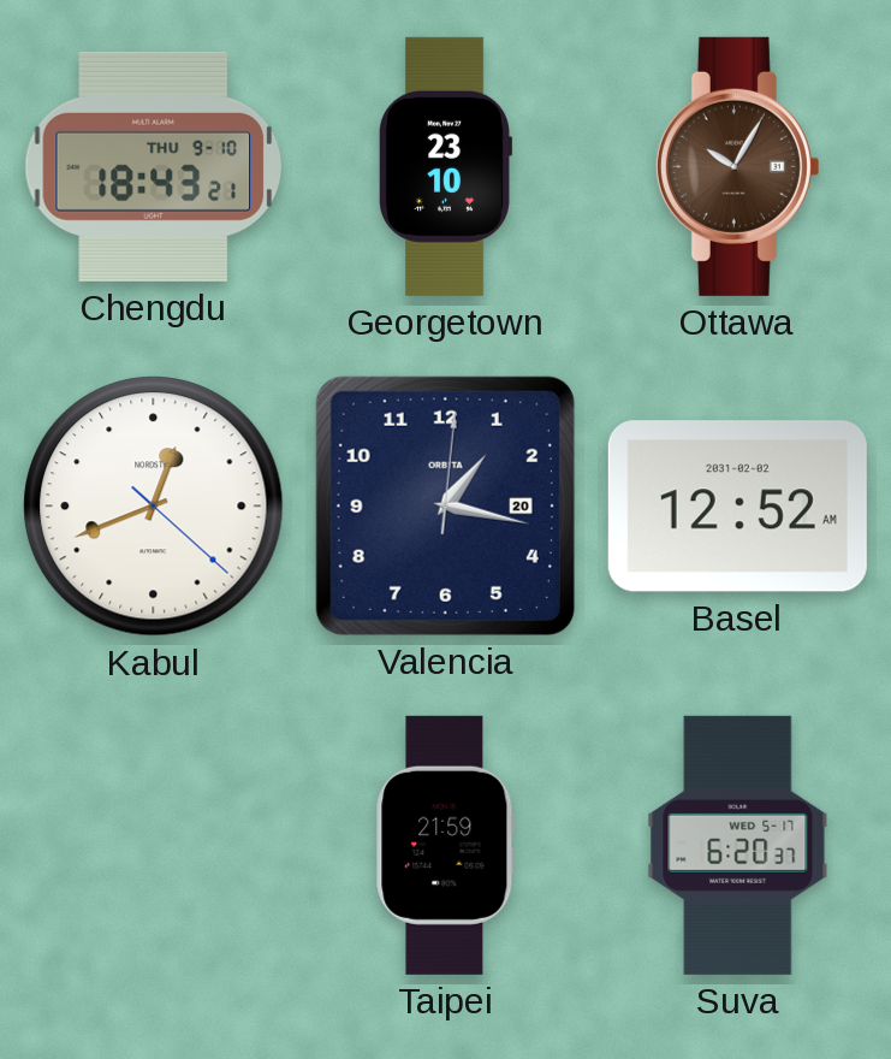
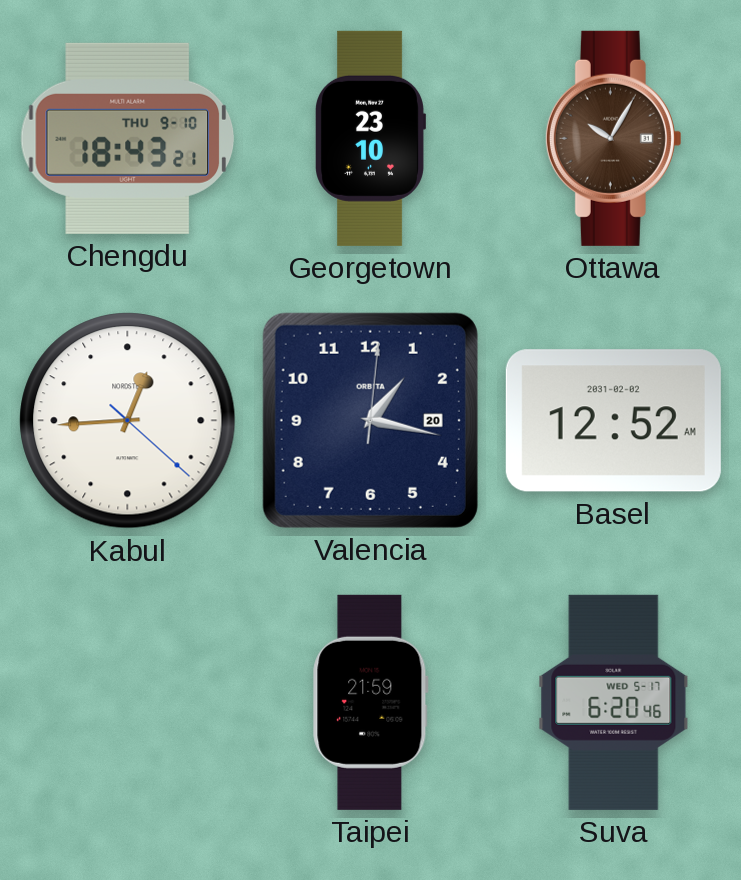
Kabul: 12:41 -> 12:44 (128, 421)
Suva: 6:20:37 -> 6:20:46 (614, 702)
